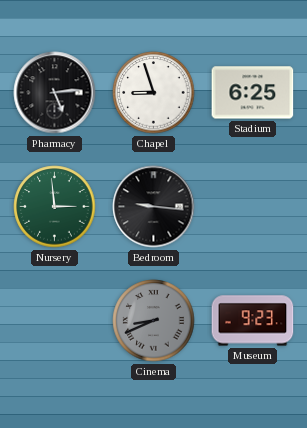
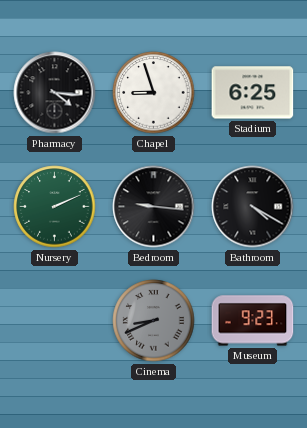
Pharmacy: 5:14 -> 4:16 (55, 93)
Nursery: 2:59 -> 2:11 (55, 207)
Bathroom: none -> 4:20 (253, 207)
